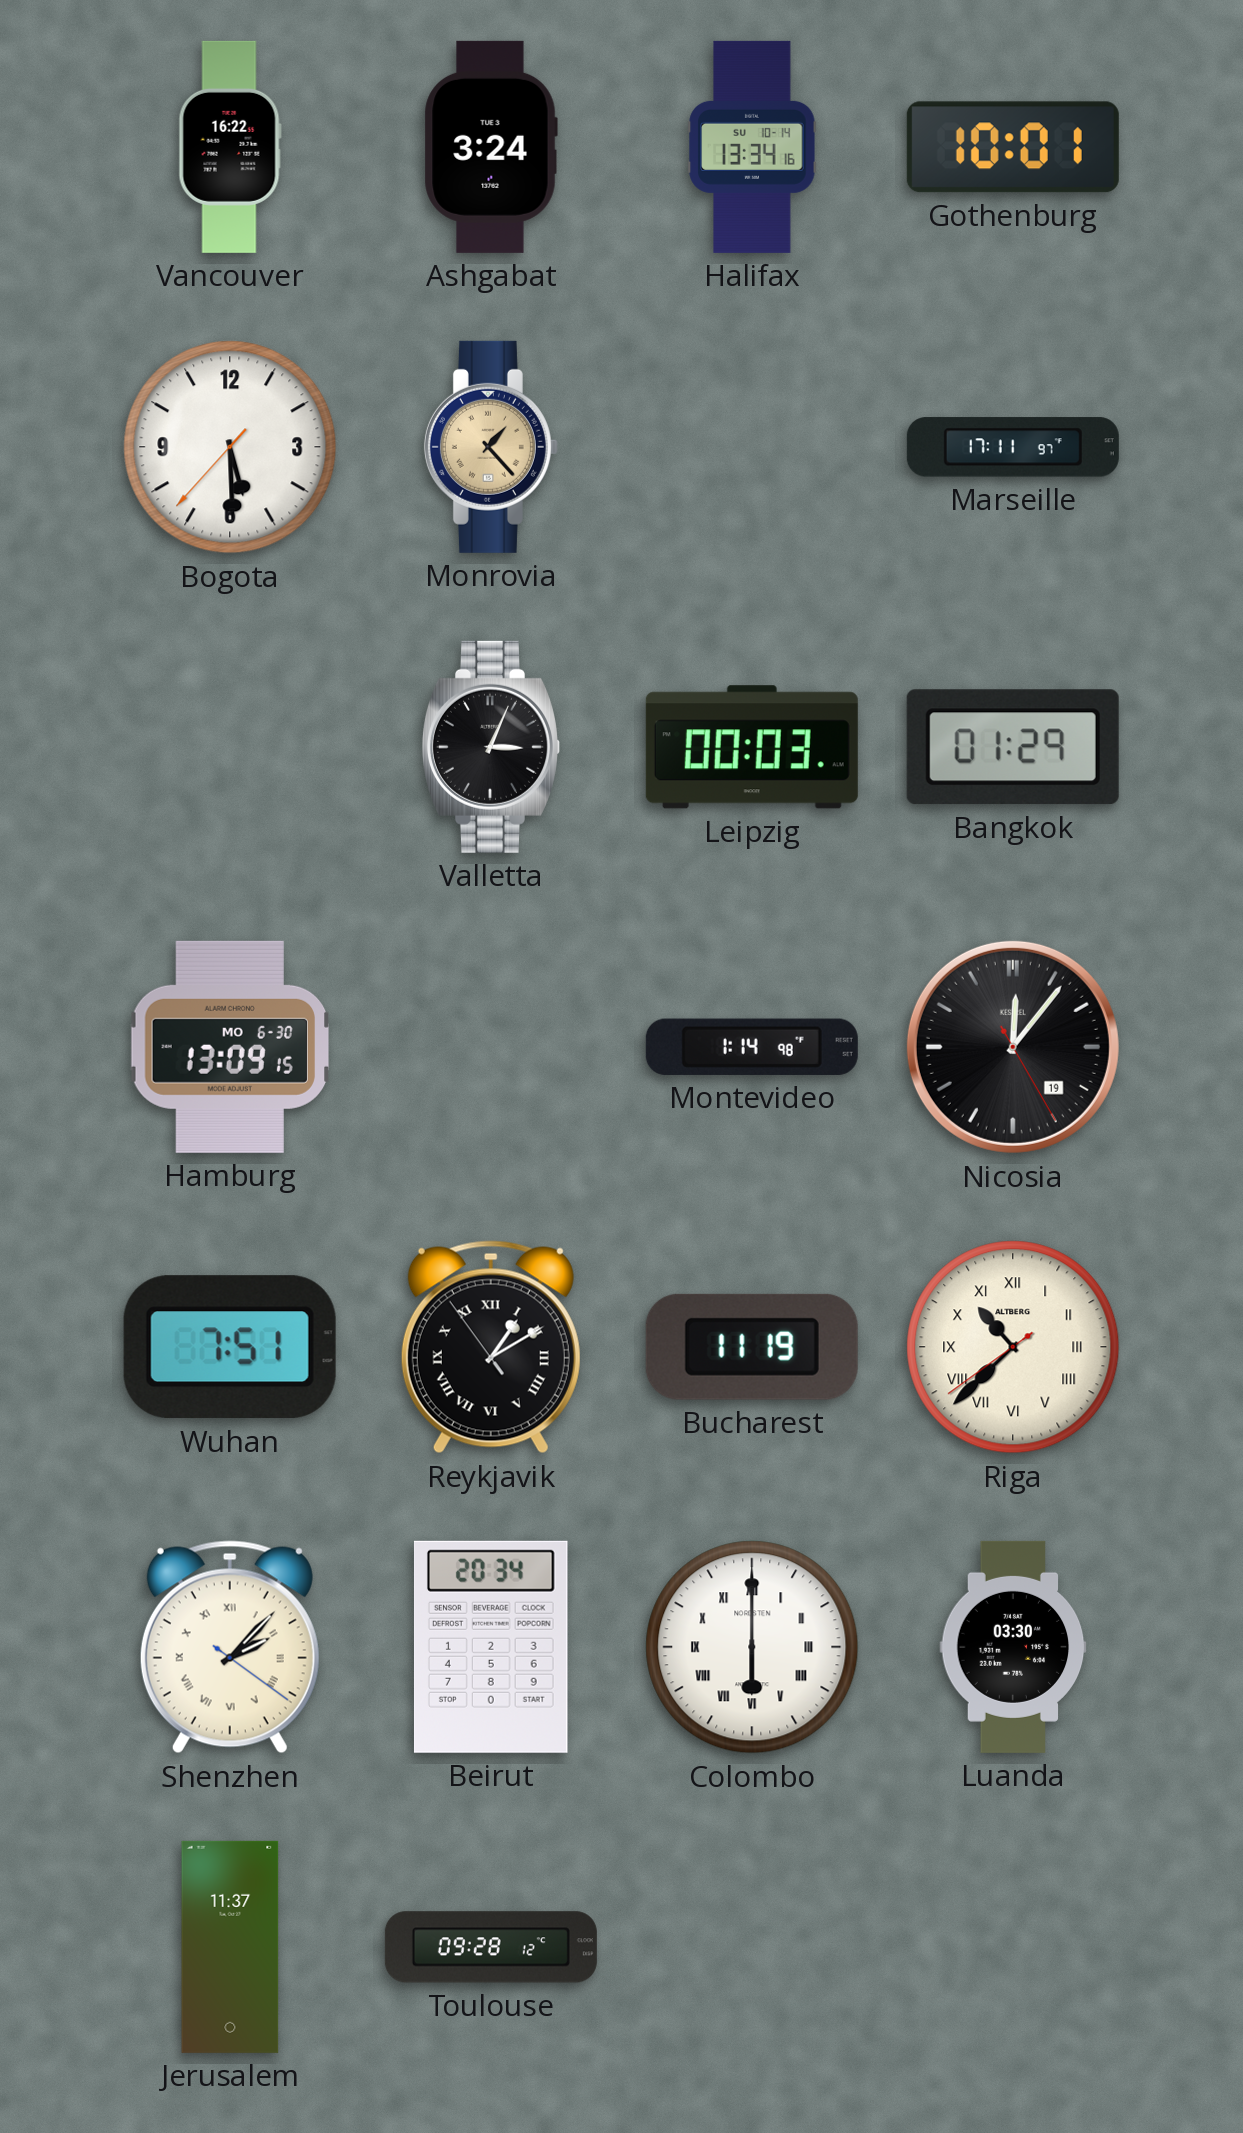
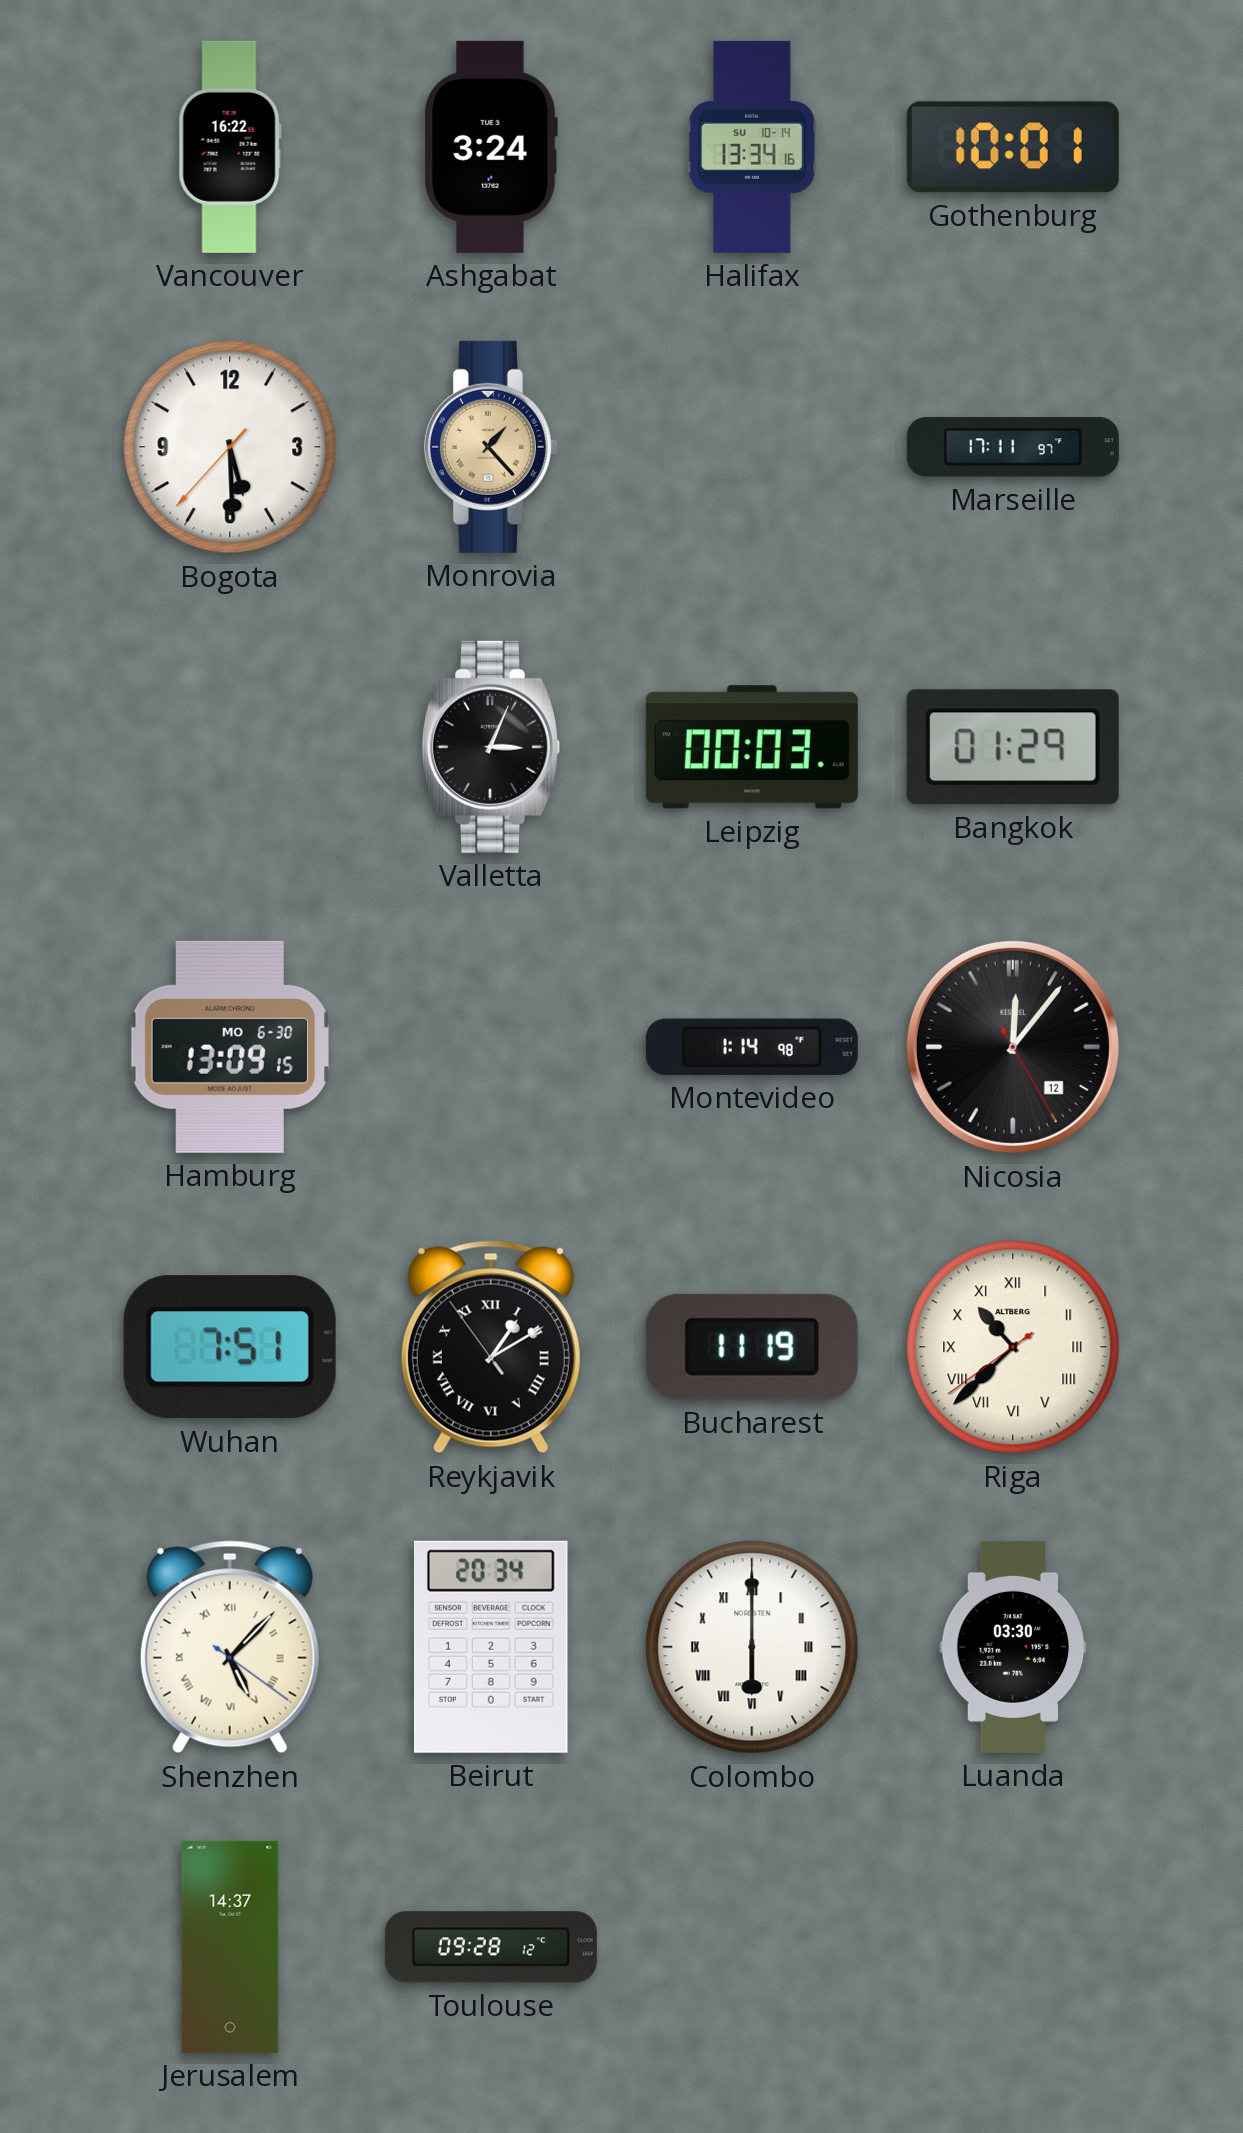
Nicosia date: 19 -> 12 (1013, 1047)
Shenzhen: 2:07 -> 5:07 (230, 1647)
Jerusalem: 11:37 -> 14:37 (230, 1947)
